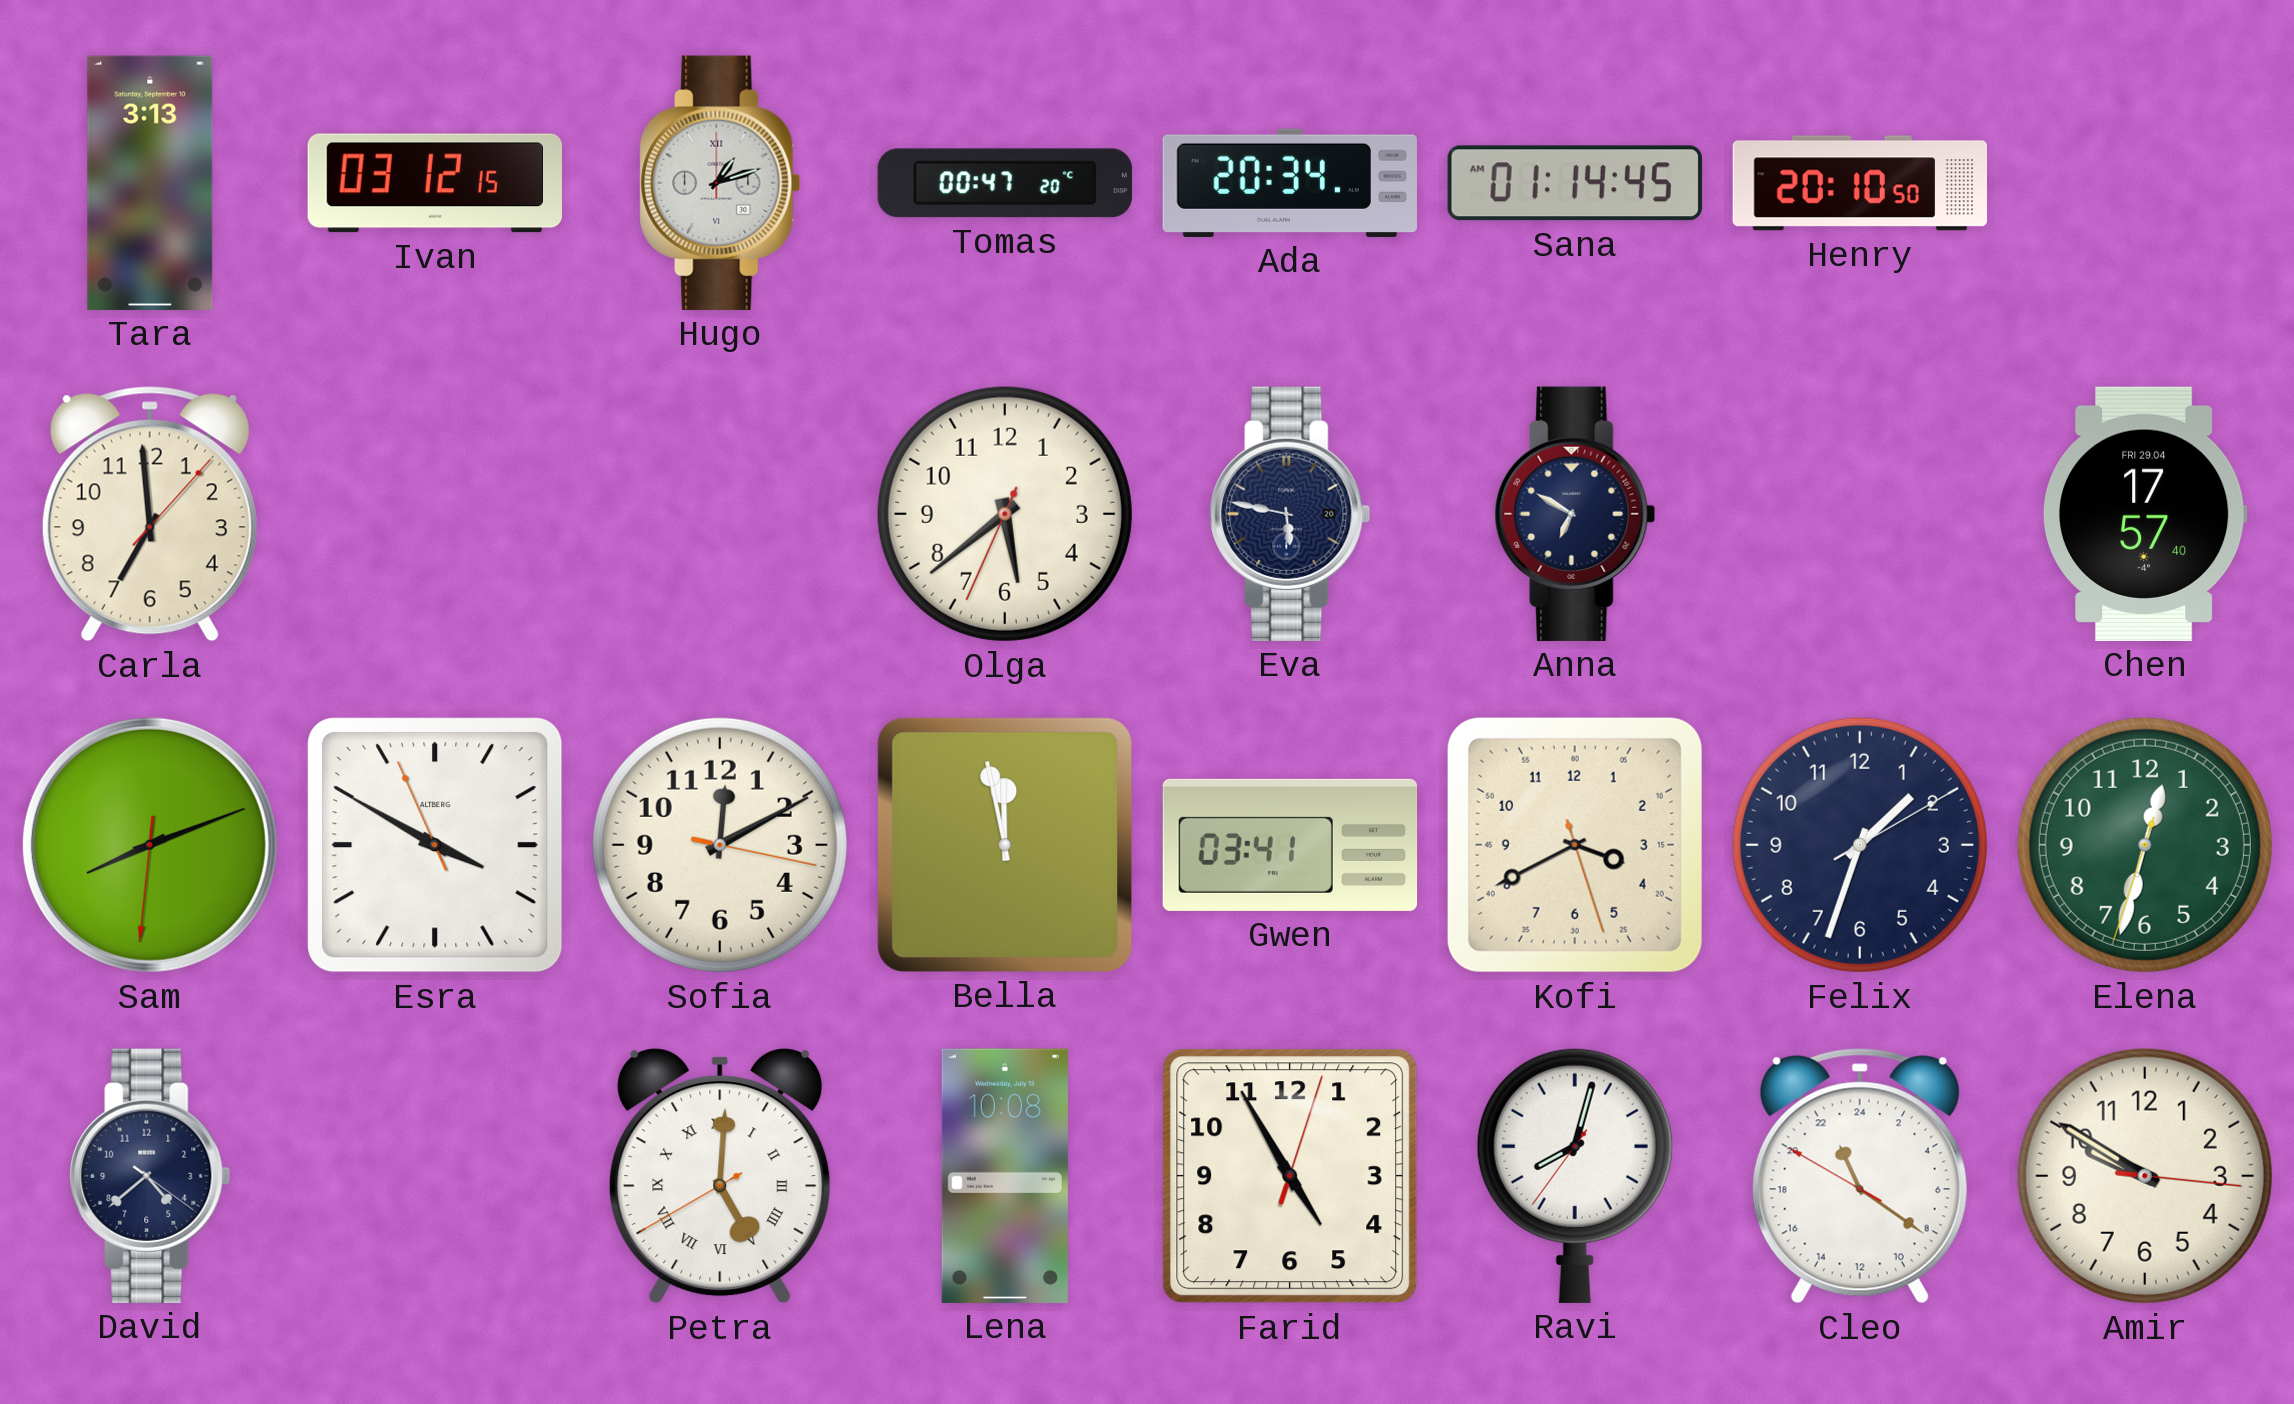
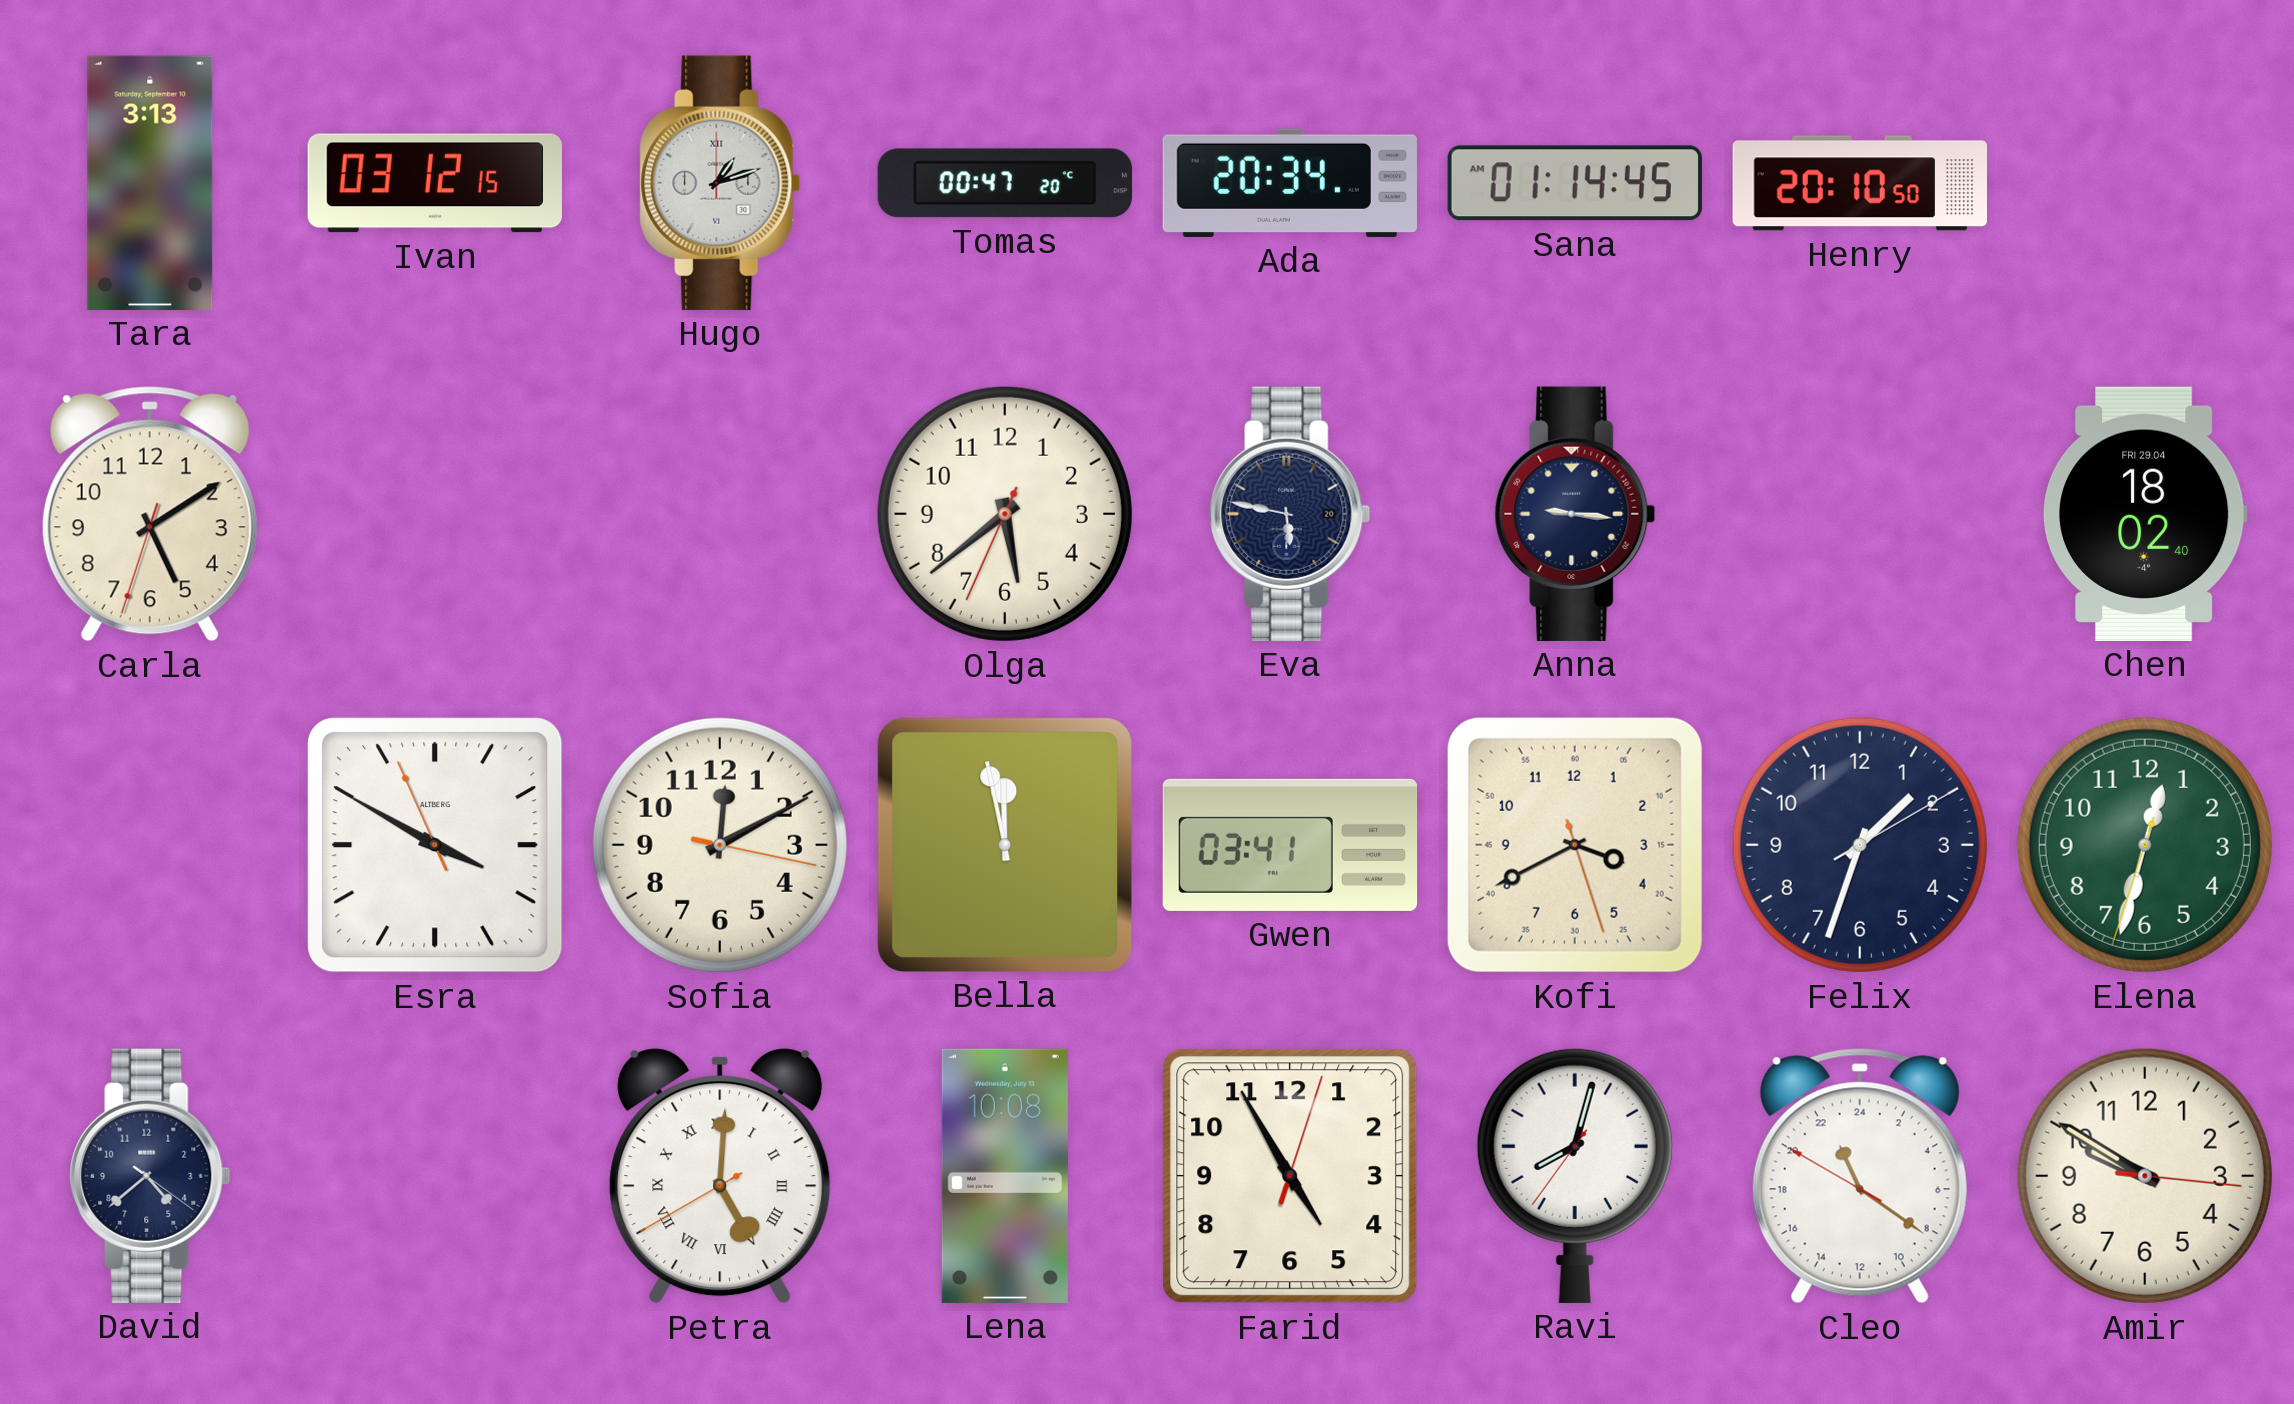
Carla: 6:59 -> 5:09 (150, 514)
Anna: 6:50 -> 9:16 (1575, 514)
Chen: 17:57 -> 18:02 (2145, 514)
Sam: 8:11 -> none (150, 845)
